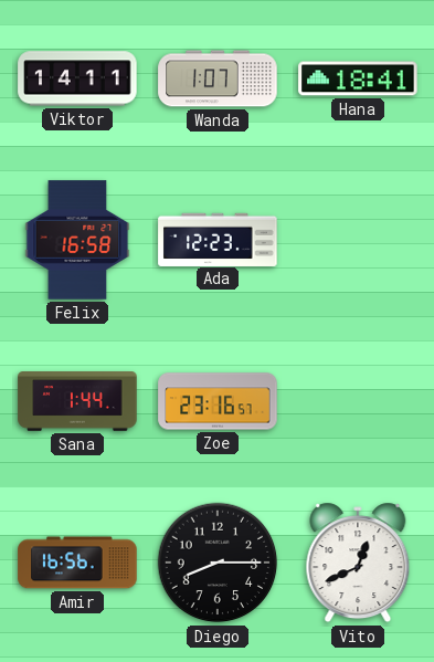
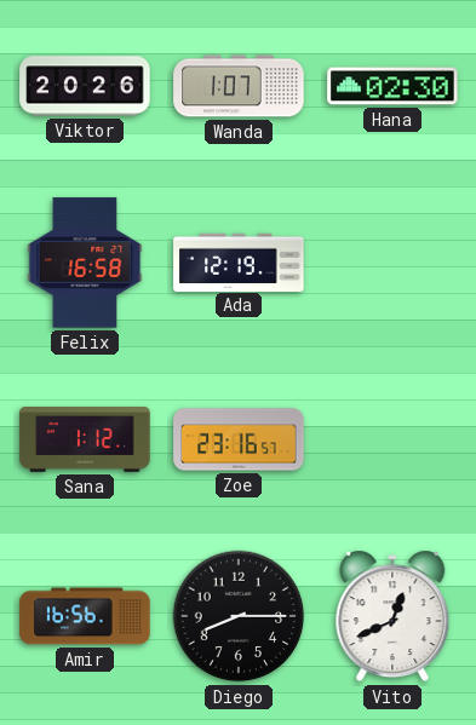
Viktor: 14:11 -> 20:26 (85, 86)
Hana: 18:41 -> 02:30 (392, 86)
Ada: 12:23 -> 12:19 (239, 261)
Sana: 1:44 -> 1:12 (85, 441)
